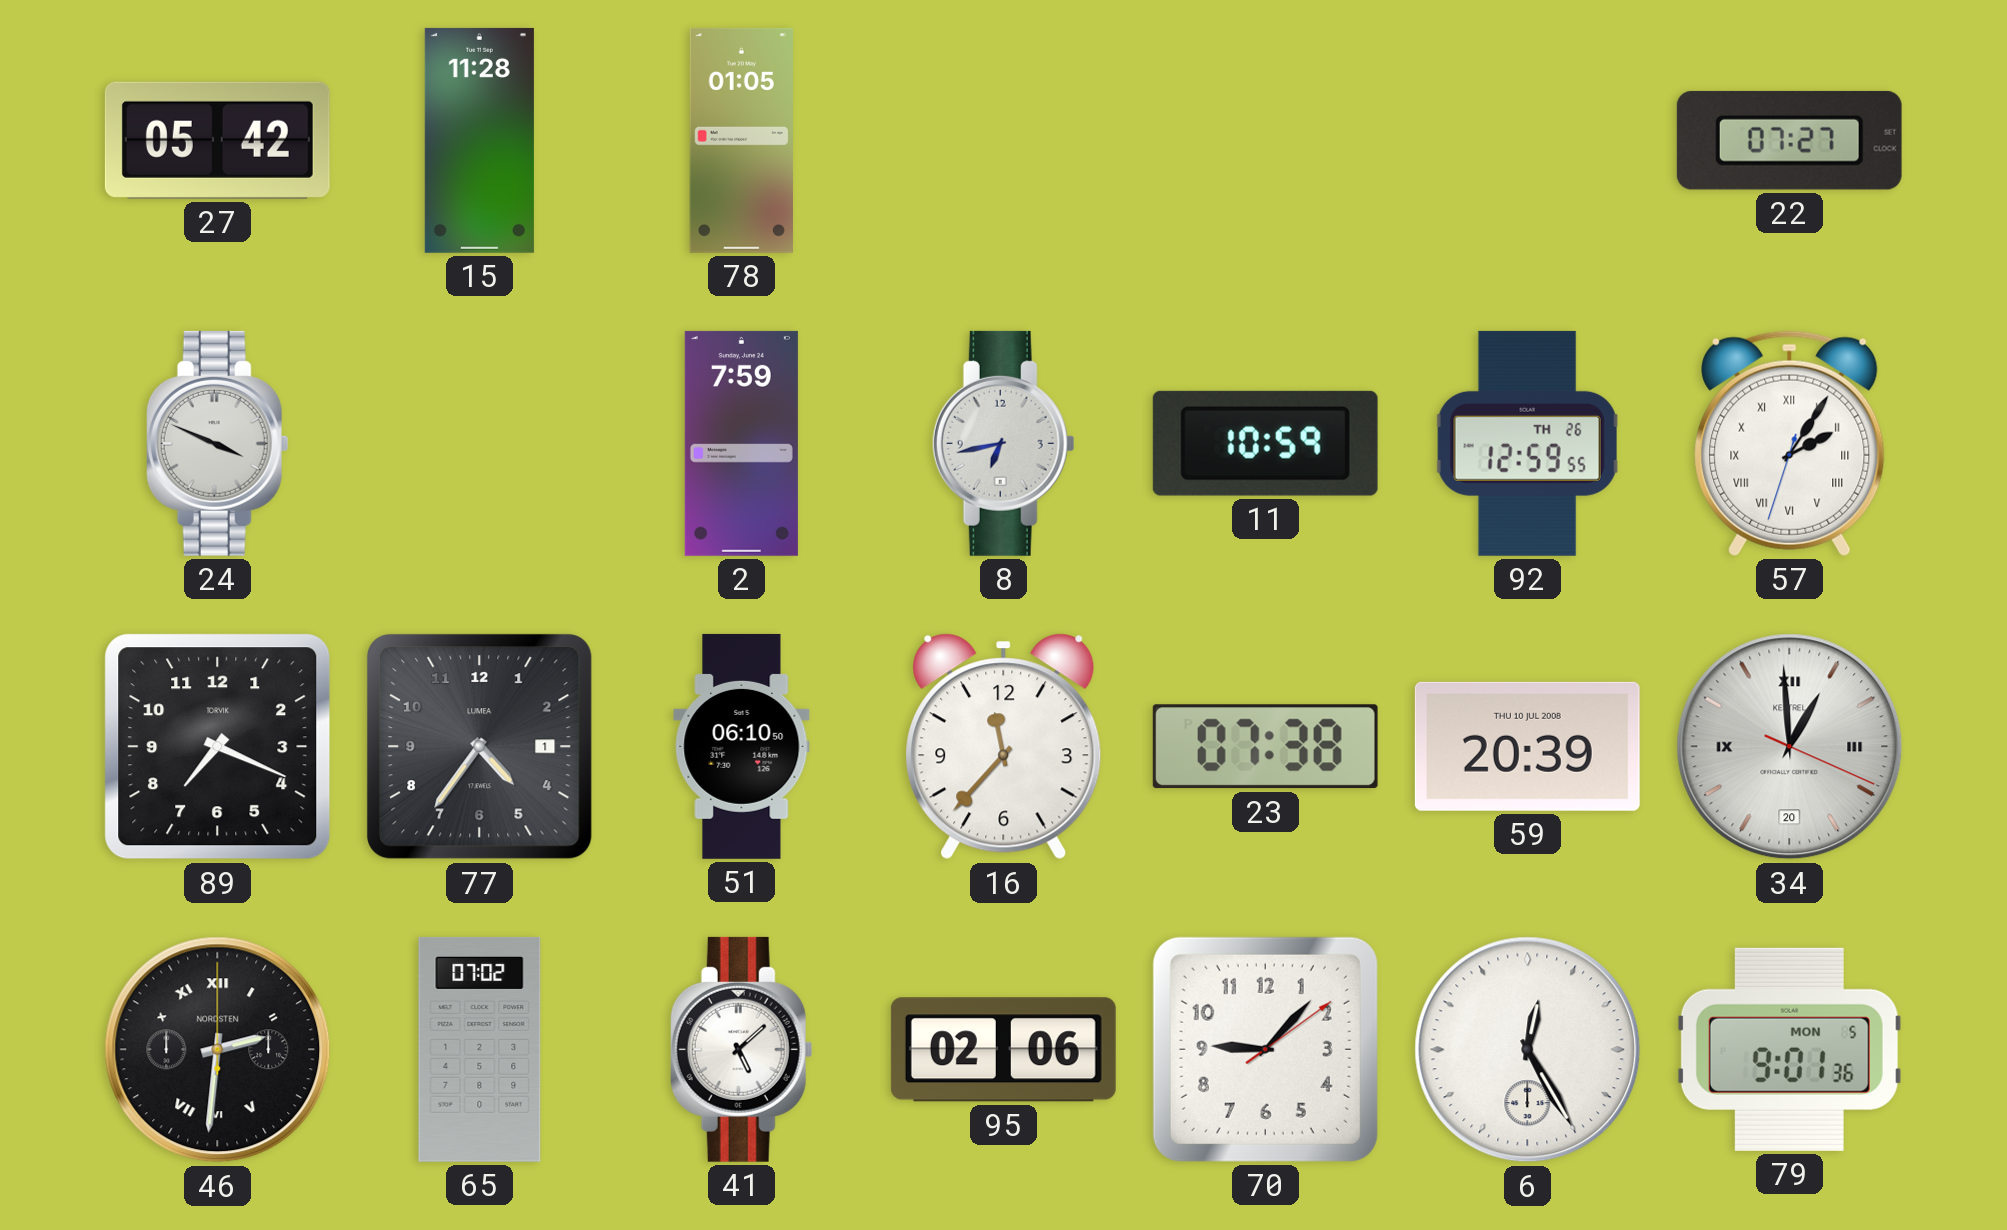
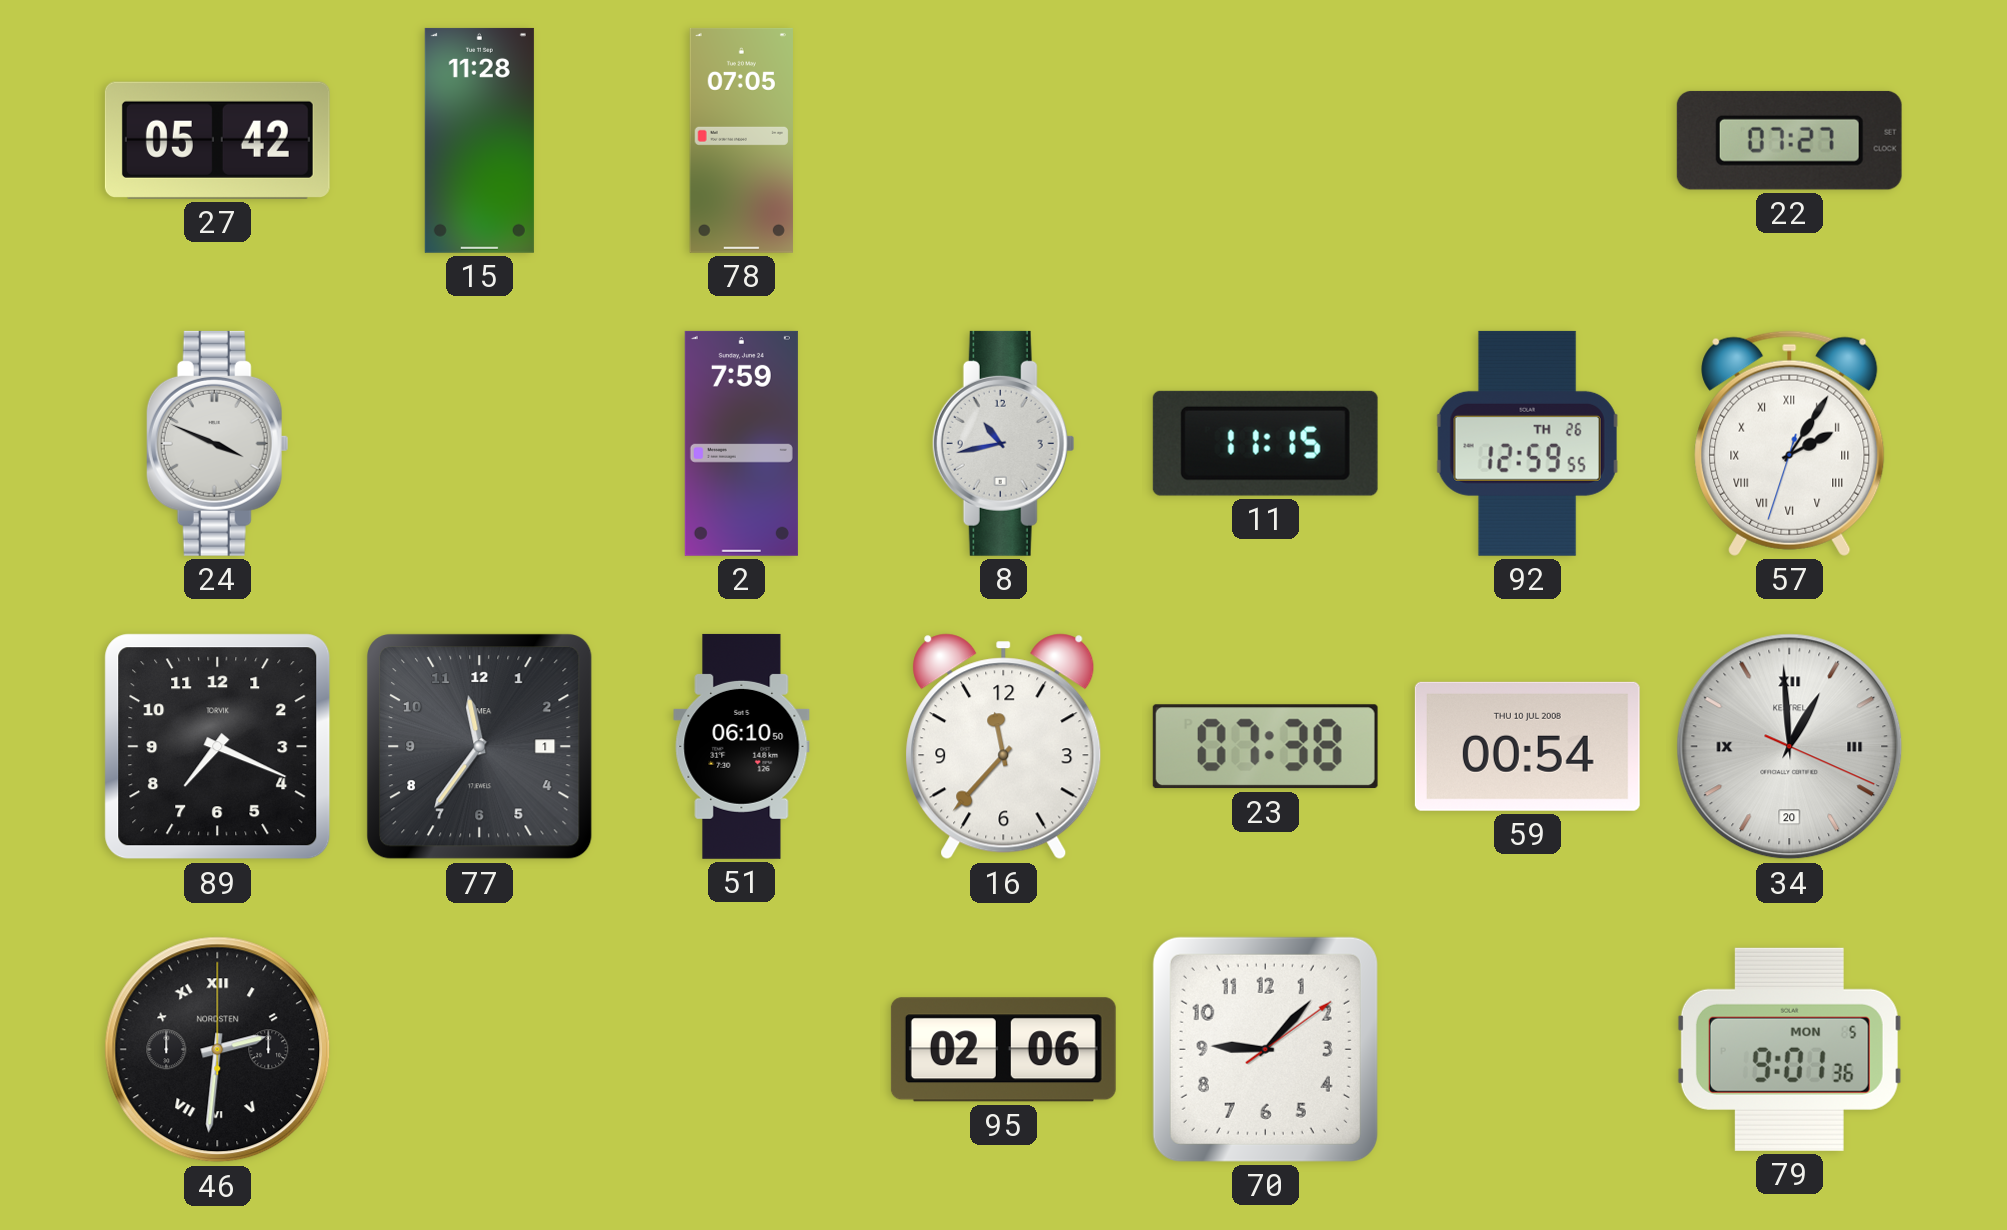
78: 01:05 -> 07:05 (741, 140)
8: 6:43 -> 10:43 (1003, 443)
11: 10:59 -> 11:15 (1265, 443)
77: 4:36 -> 11:36 (480, 747)
59: 20:39 -> 00:54 (1527, 746)
65: 07:02 -> none (480, 1049)
41: 5:08 -> none (741, 1049)
6: 12:25 -> none (1528, 1050)
